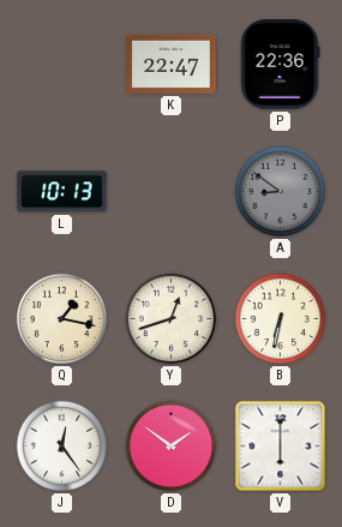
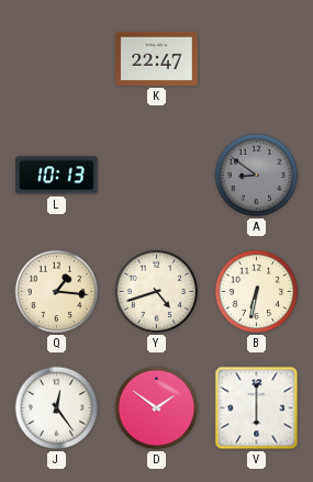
P: 22:36 -> none (280, 65)
Q: 1:17 -> 1:16 (57, 292)
Y: 12:42 -> 4:42 (157, 292)
